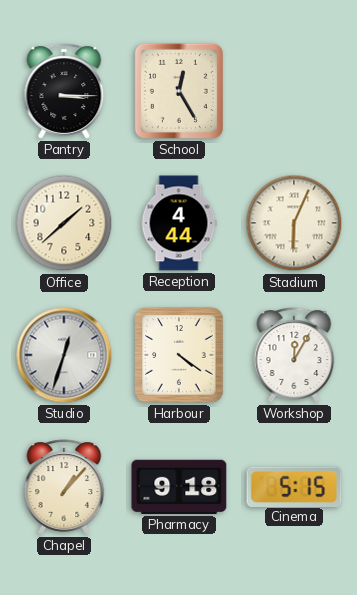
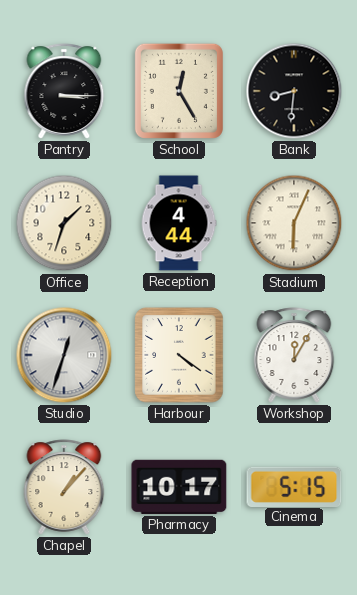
Bank: none -> 8:31 (294, 91)
Office: 1:38 -> 1:33 (64, 223)
Pharmacy: 9:18 -> 10:17 (179, 487)
